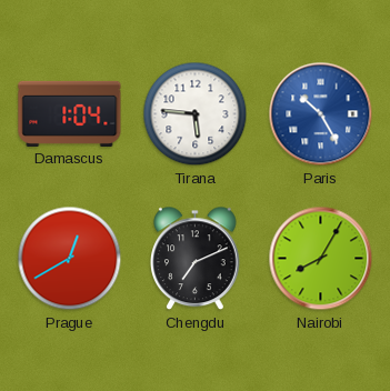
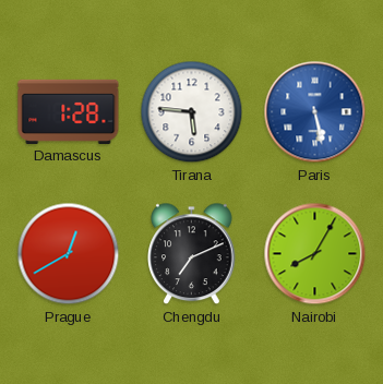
Damascus: 1:04 -> 1:28 (69, 111)
Paris: 10:25 -> 5:28 (315, 112)
